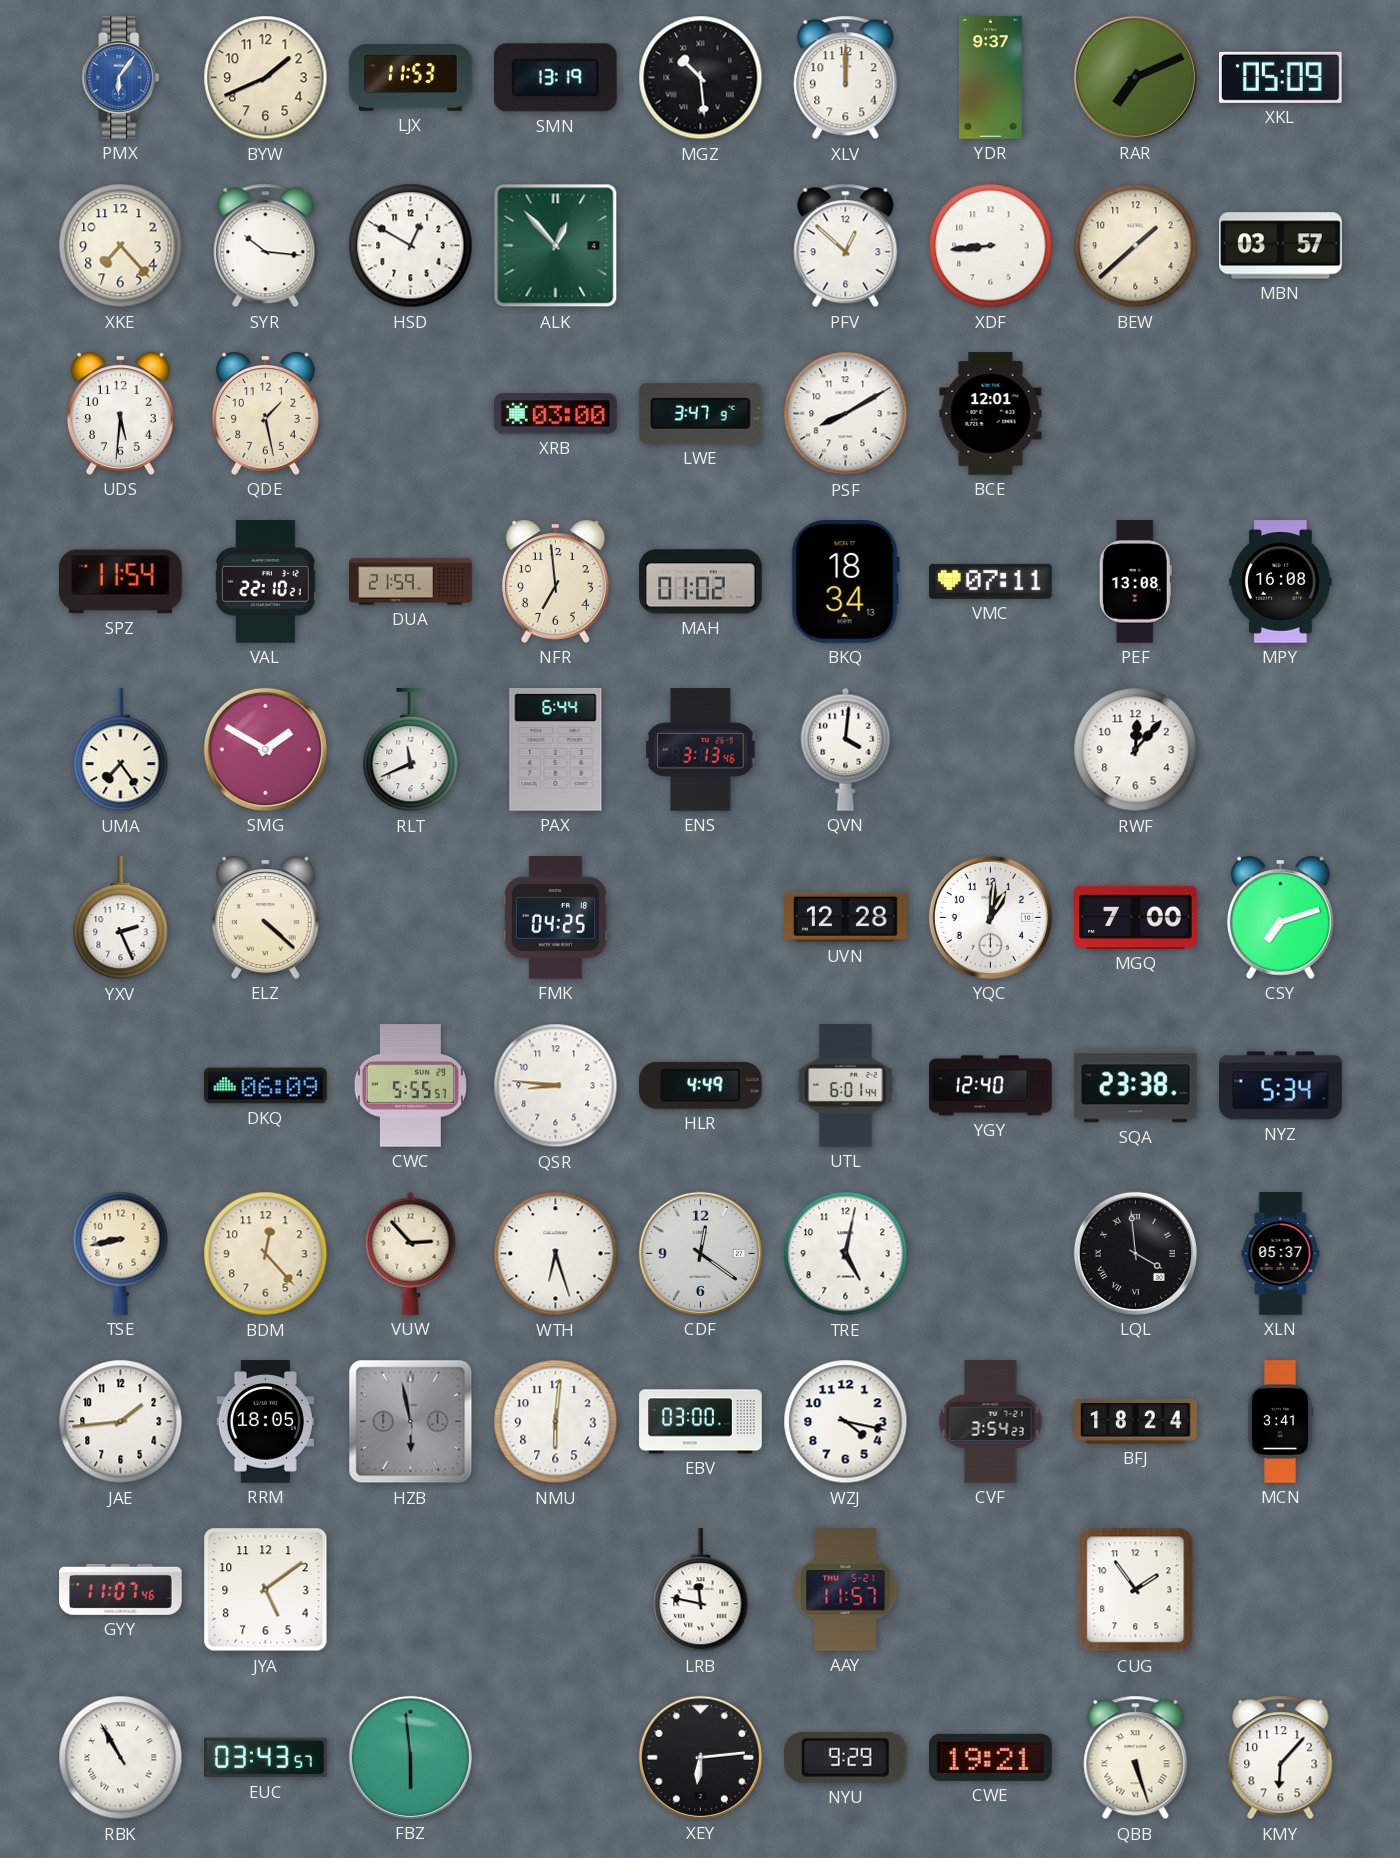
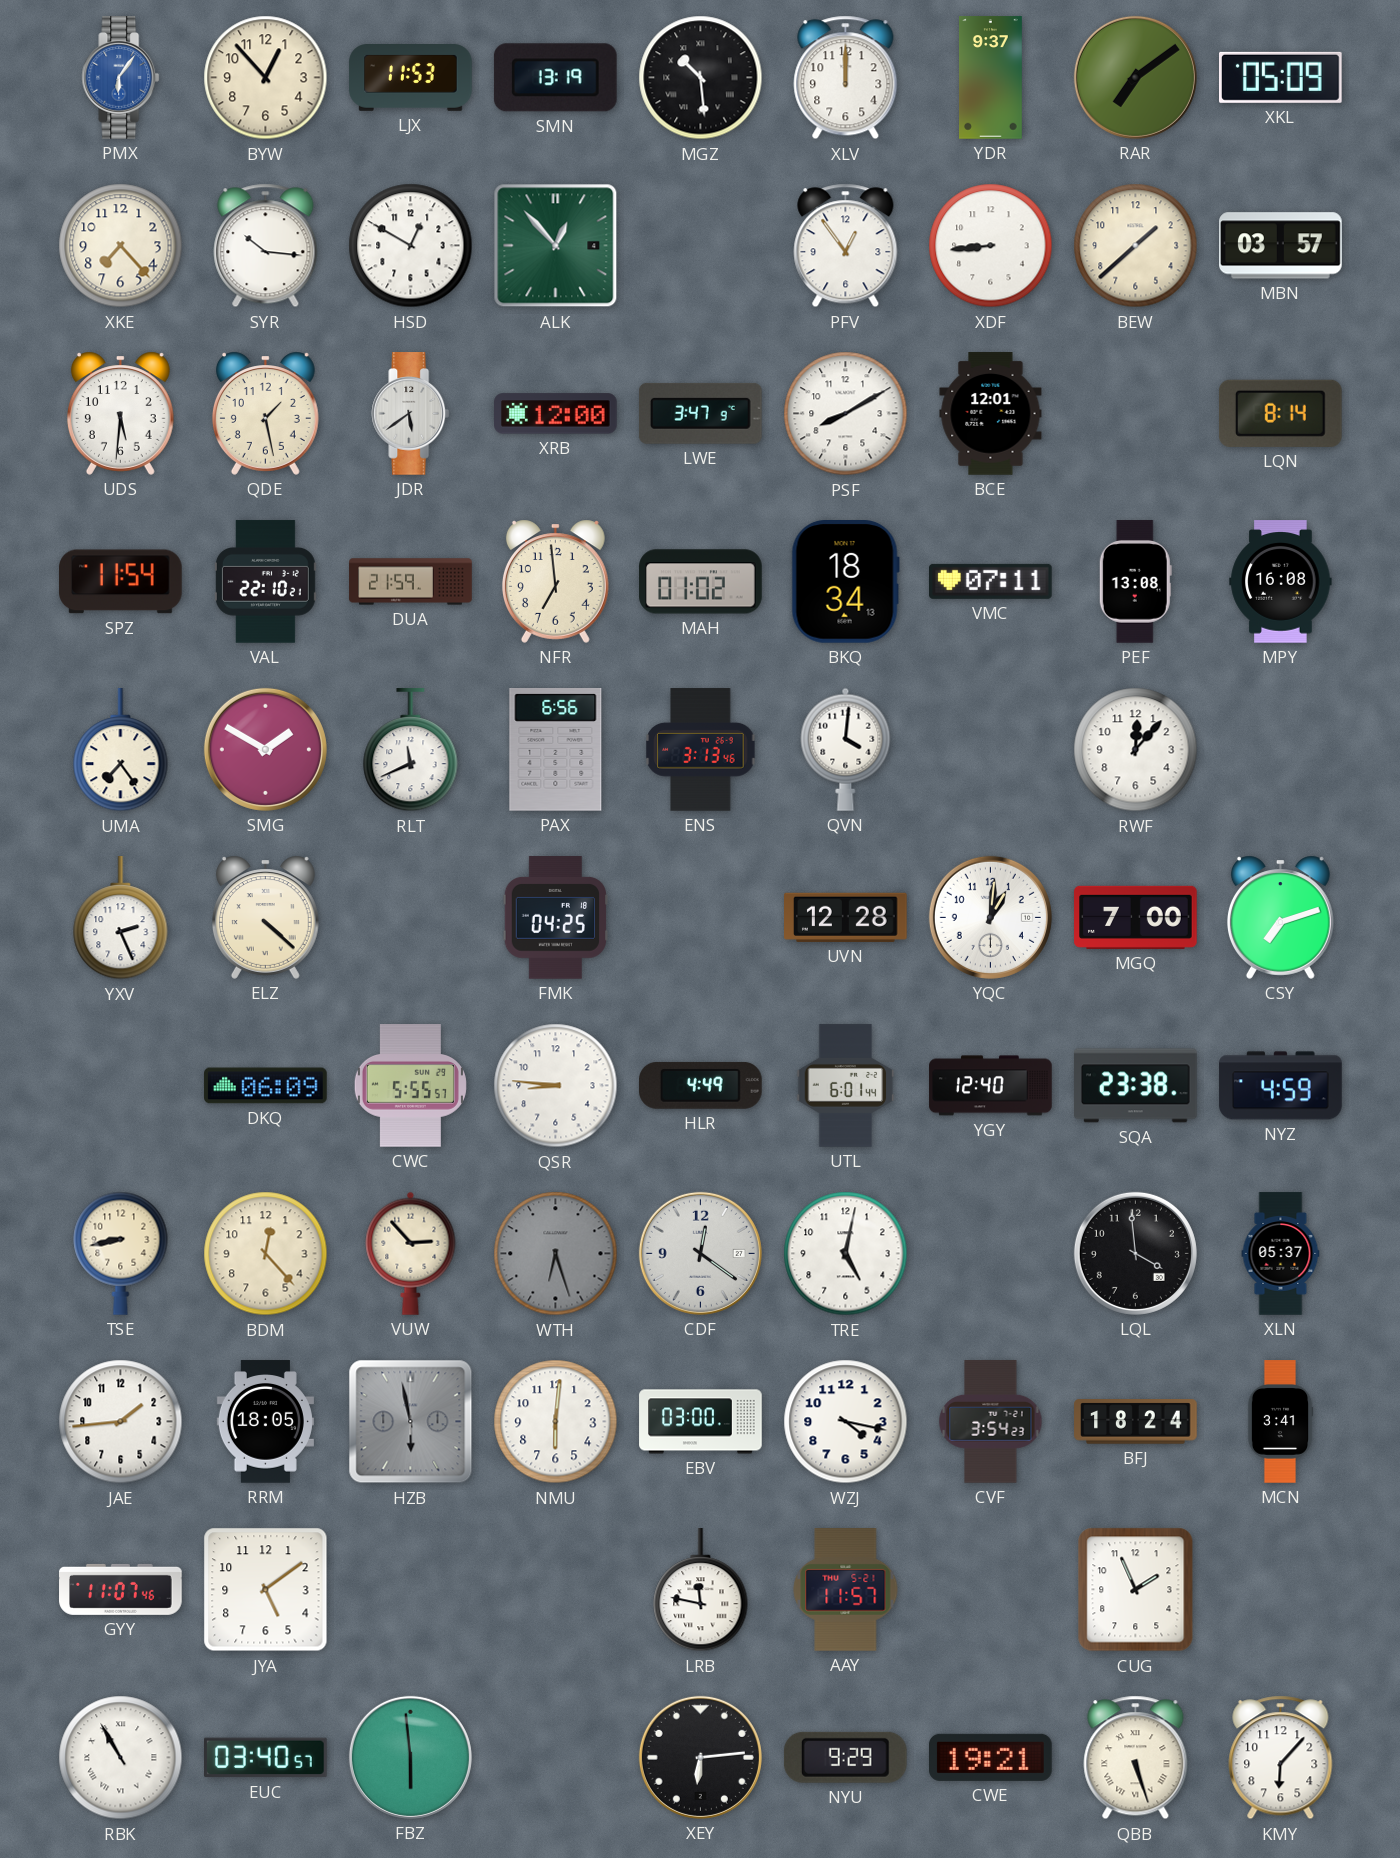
BYW: 1:41 -> 12:53 (266, 78)
RAR: 7:11 -> 7:09 (1135, 77)
PFV: 12:52 -> 12:54 (846, 246)
JDR: none -> 5:39 (411, 414)
XRB: 03:00 -> 12:00 (556, 414)
LQN: none -> 8:14 (1280, 413)
PAX: 6:44 -> 6:56 (556, 750)
NYZ: 5:34 -> 4:59 (1281, 1086)
WTH dial: white -> grey (556, 1254)
LQL numerals: Roman -> Arabic (1135, 1253)
CUG: 1:54 -> 1:56 (1136, 1590)
EUC: 03:43 -> 03:40 (266, 1758)
